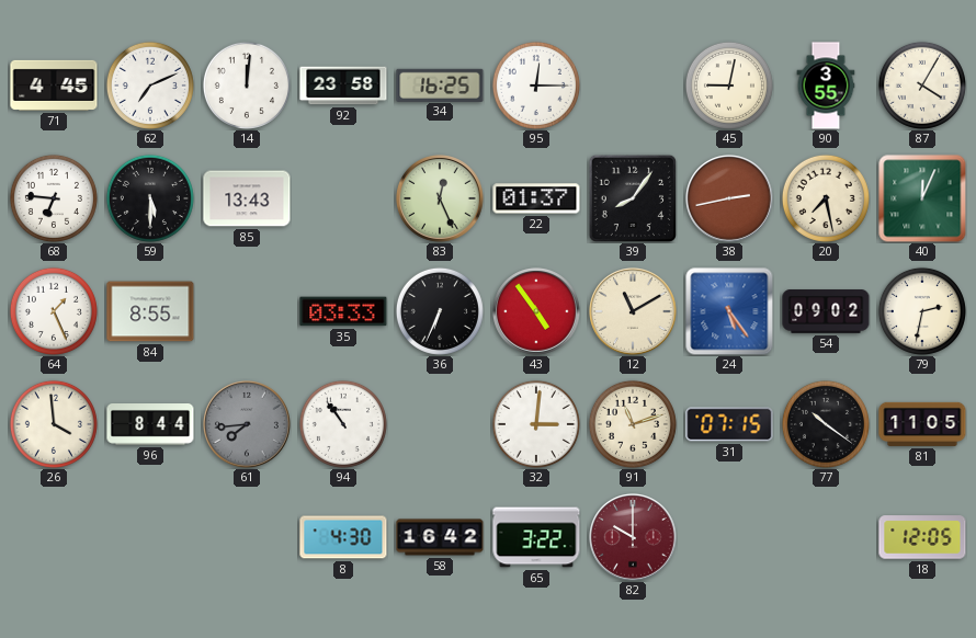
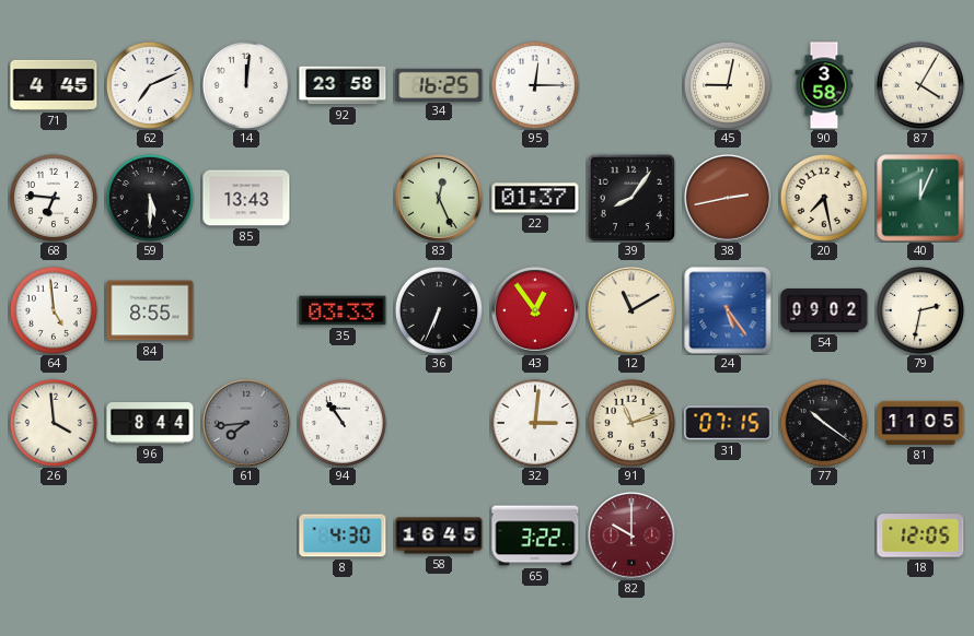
90: 3:55 -> 3:58 (824, 85)
64: 1:26 -> 4:59 (54, 310)
43: 4:54 -> 12:54 (536, 311)
58: 16:42 -> 16:45 (439, 535)
